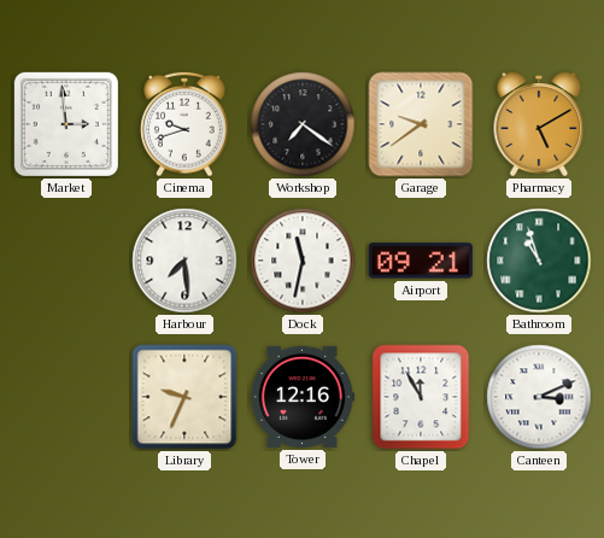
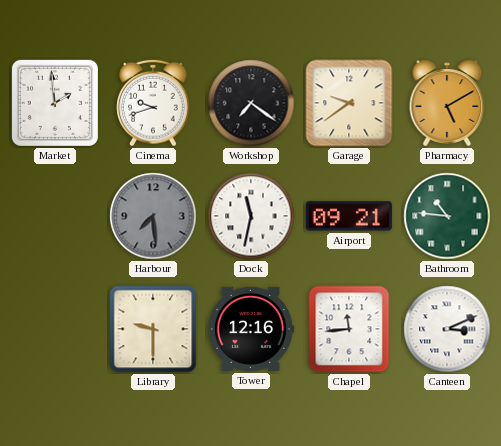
Market: 2:59 -> 1:59 (55, 103)
Harbour dial: white -> grey (153, 216)
Bathroom: 10:57 -> 10:46 (447, 216)
Library: 9:34 -> 9:30 (153, 329)
Chapel: 11:55 -> 11:44 (349, 329)
